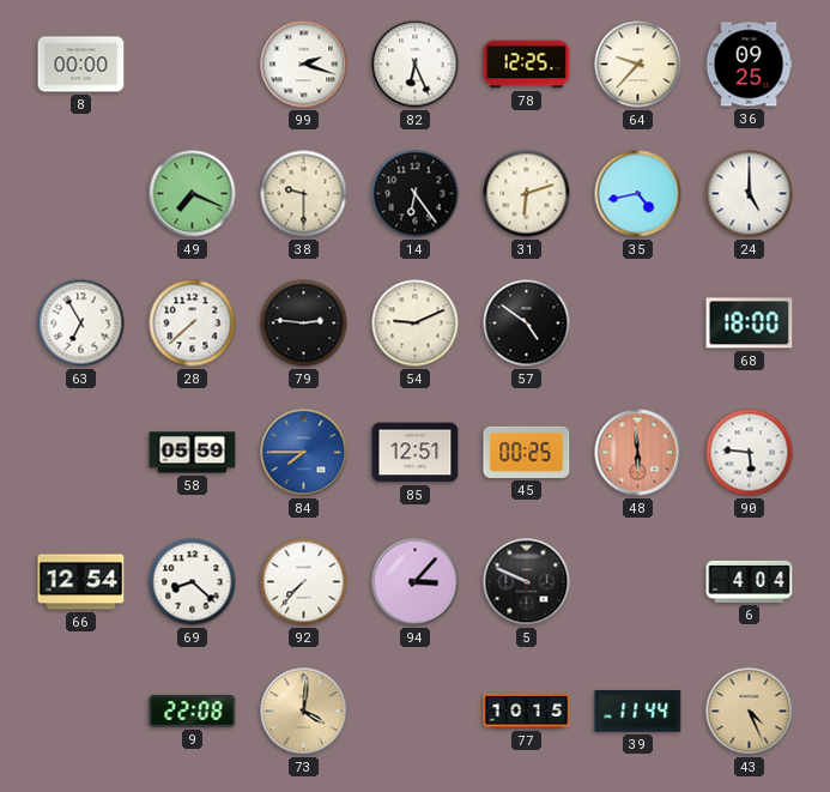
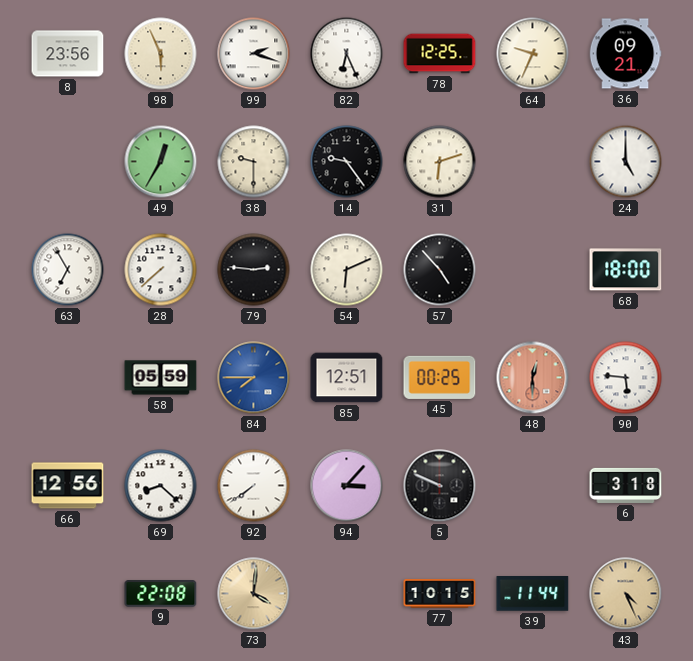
8: 00:00 -> 23:56 (68, 54)
98: none -> 5:56 (161, 54)
64: 9:37 -> 9:34 (533, 54)
36: 09:25 -> 09:21 (625, 54)
49: 7:19 -> 12:35 (161, 162)
14: 6:24 -> 9:24 (347, 162)
35: 4:43 -> none (638, 194)
54: 9:11 -> 6:11 (347, 270)
57: 4:51 -> 4:53 (440, 270)
48: 5:59 -> 12:30 (533, 378)
66: 12:54 -> 12:56 (68, 486)
92: 7:37 -> 7:39 (254, 486)
6: 4:04 -> 3:18 (626, 485)
